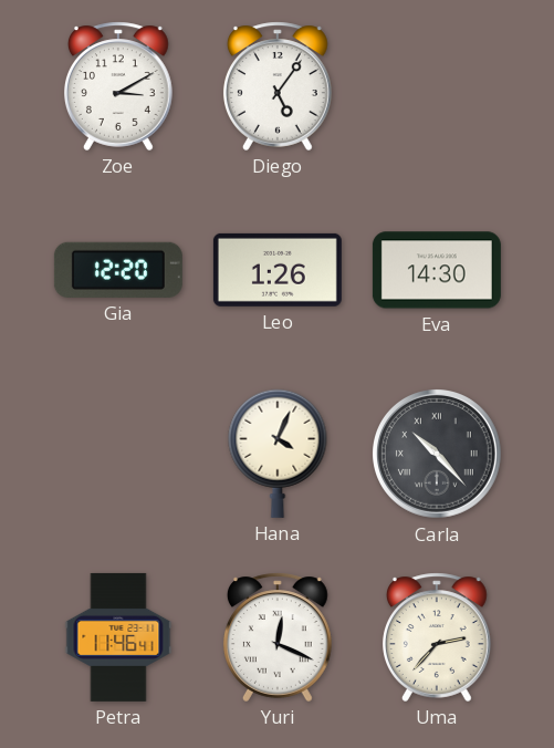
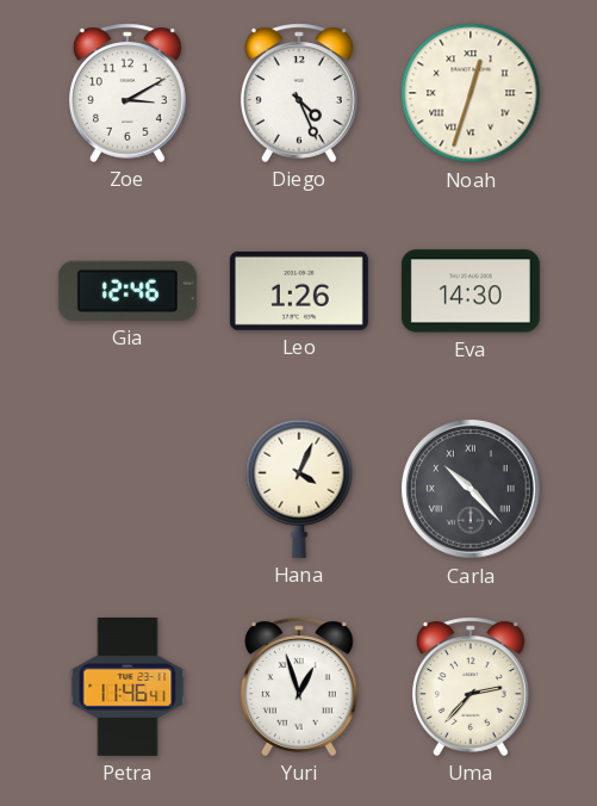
Diego: 5:06 -> 4:26 (299, 93)
Noah: none -> 12:33 (471, 93)
Gia: 12:20 -> 12:46 (128, 291)
Yuri: 12:19 -> 12:57 (299, 687)
